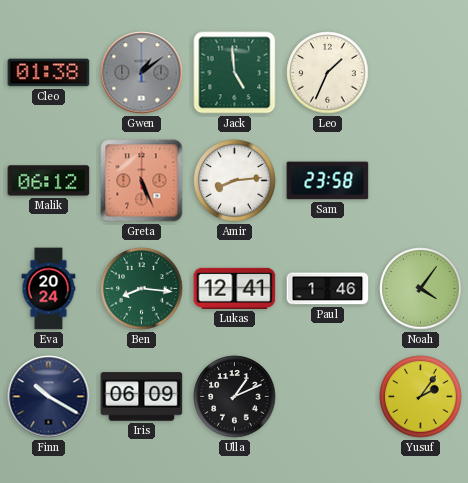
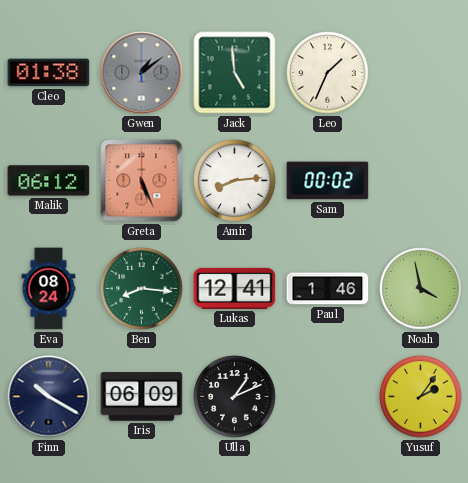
Sam: 23:58 -> 00:02 (328, 181)
Eva: 20:24 -> 08:24 (49, 289)
Noah: 4:06 -> 3:58 (421, 289)
